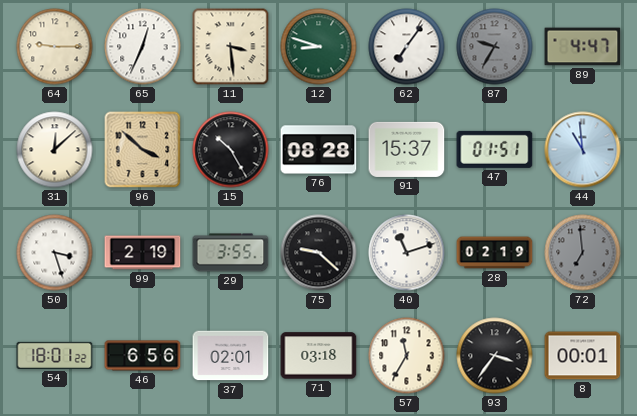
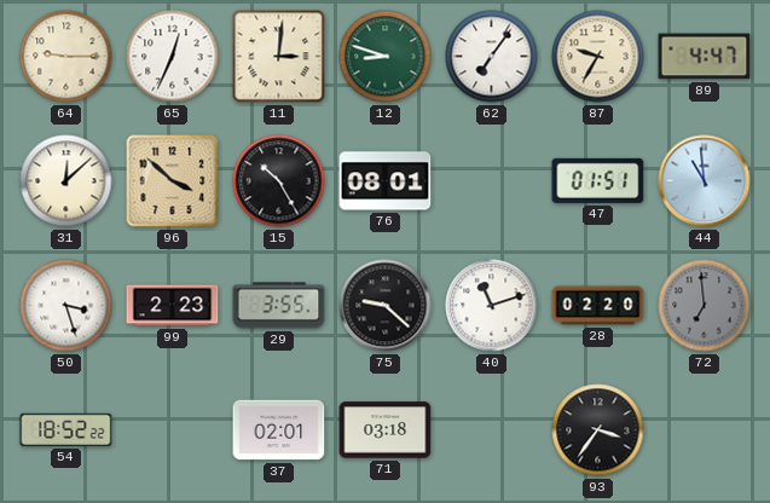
11: 3:29 -> 3:01 (279, 57)
87 dial: grey -> cream (598, 57)
76: 08:28 -> 08:01 (386, 181)
91: 15:37 -> none (407, 149)
99: 2:19 -> 2:23 (173, 306)
28: 02:19 -> 02:20 (598, 306)
54: 18:01 -> 18:52 (66, 429)
46: 6:56 -> none (143, 356)
57: 11:35 -> none (407, 356)
8: 00:01 -> none (583, 356)
